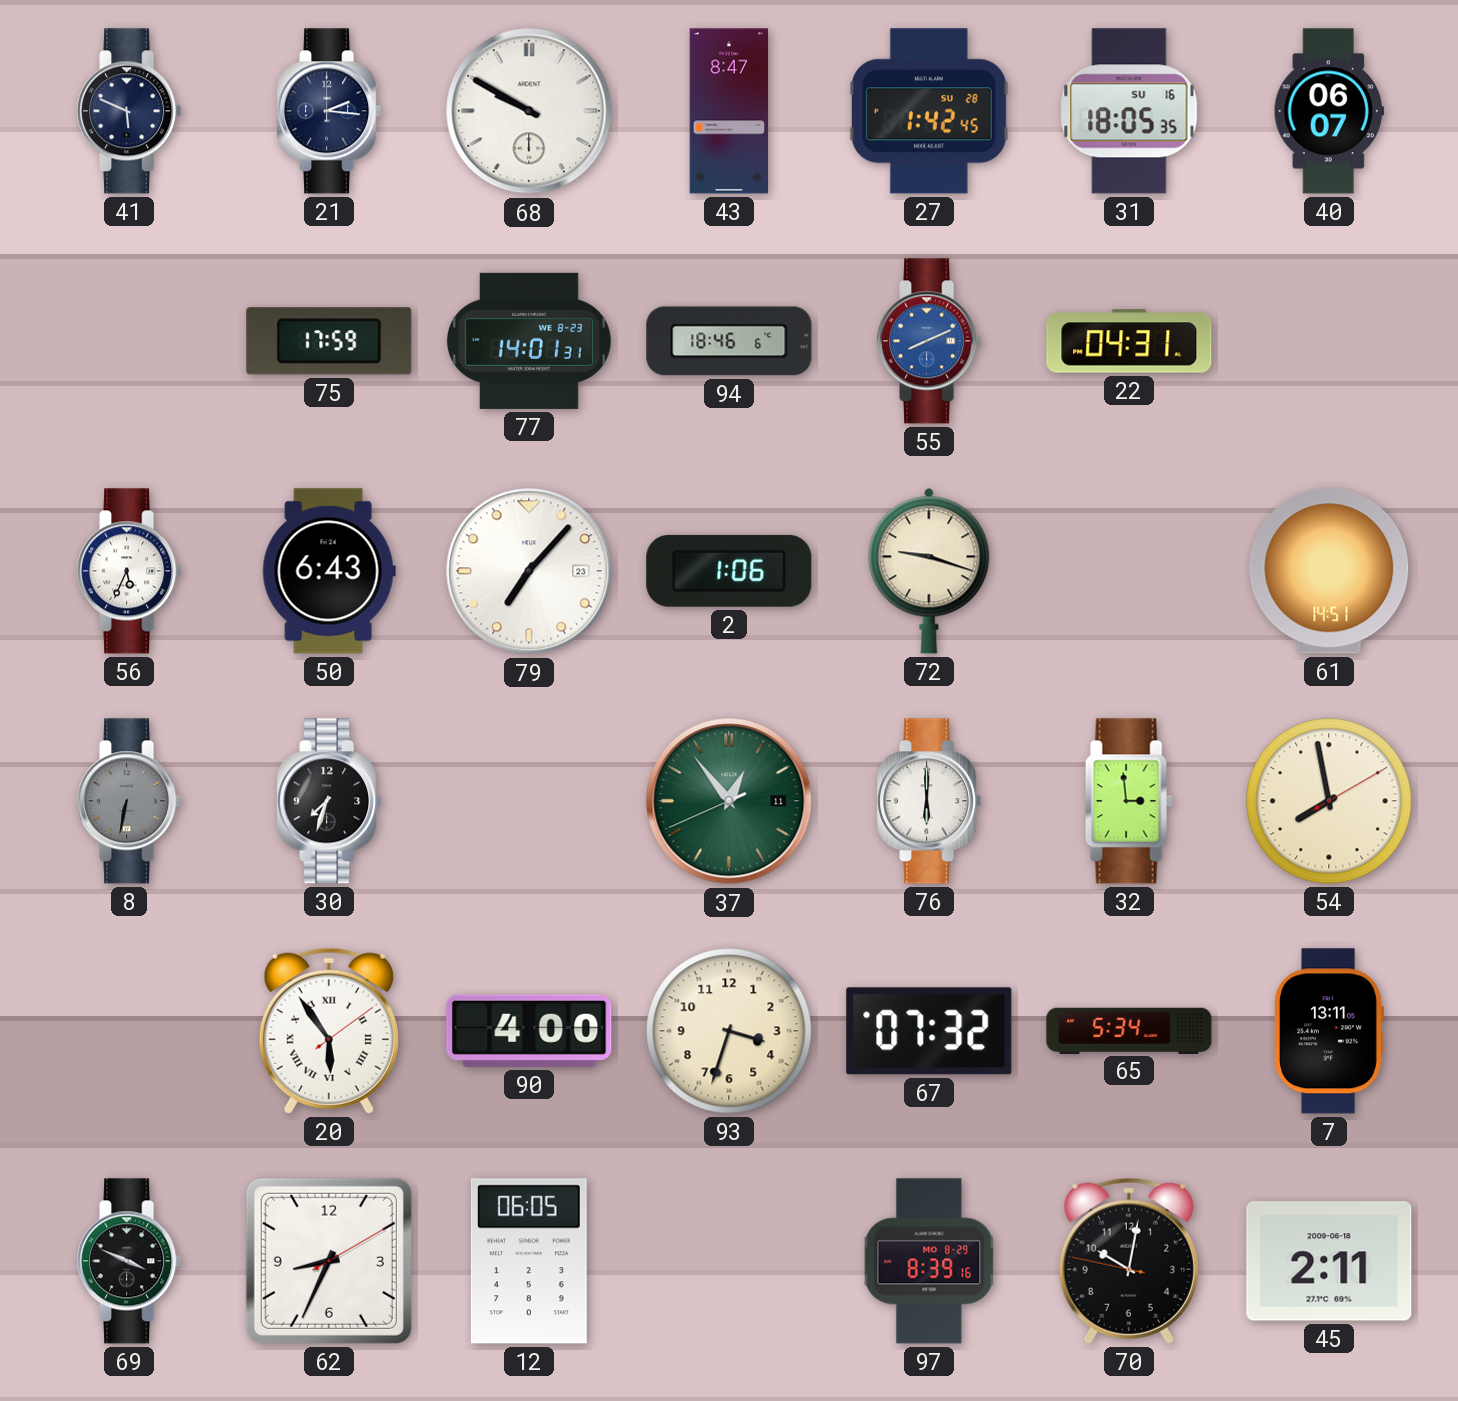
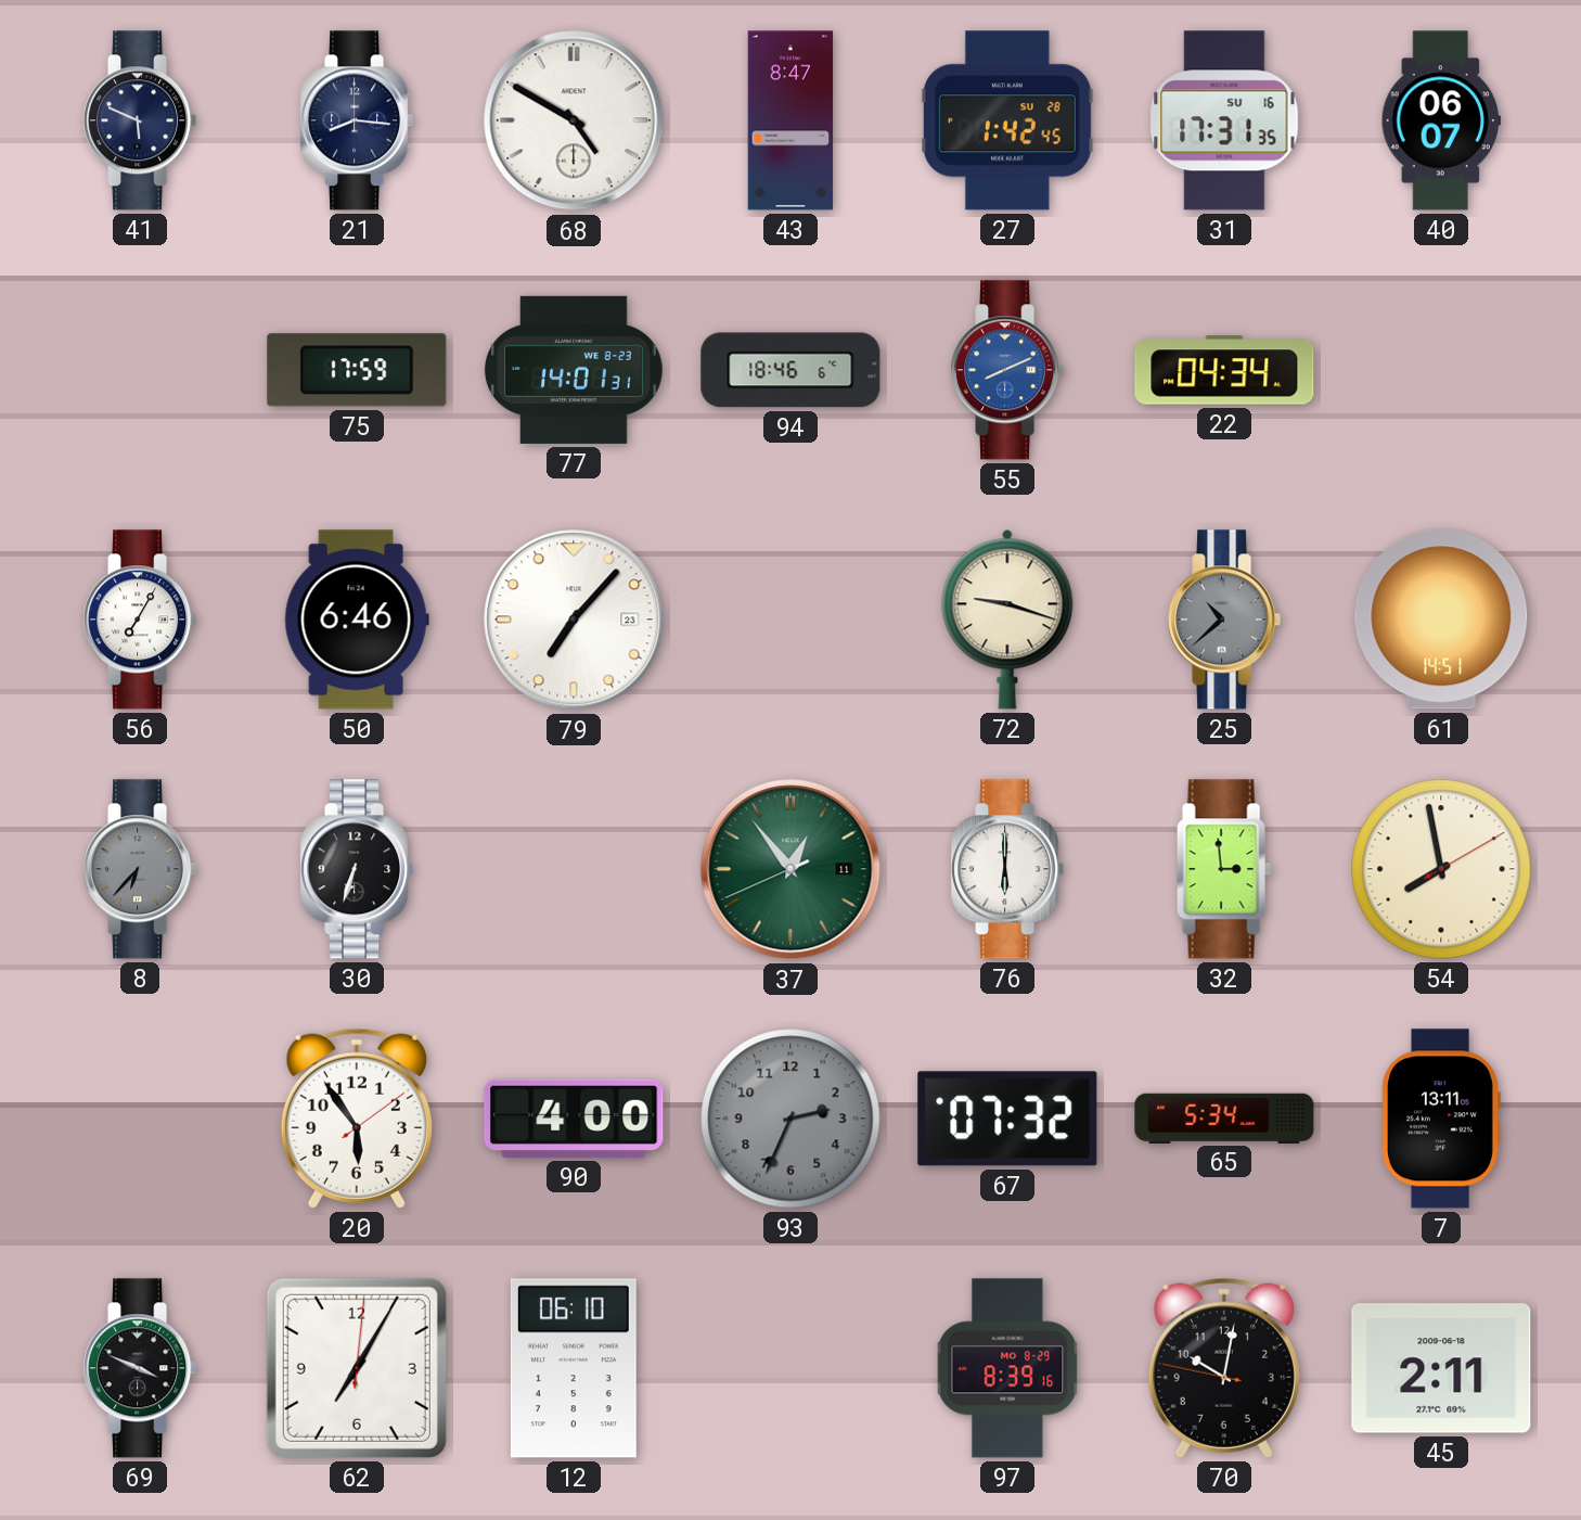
21: 2:16 -> 8:16 (357, 120)
68: 9:50 -> 4:50 (574, 120)
31: 18:05 -> 17:31 (1224, 120)
22: 04:31 -> 04:34 (1224, 370)
56: 5:34 -> 7:05 (140, 620)
50: 6:43 -> 6:46 (357, 620)
2: 1:06 -> none (729, 571)
25: none -> 10:38 (1224, 620)
8: 6:32 -> 6:37 (140, 869)
30: 7:33 -> 6:33 (357, 869)
20 numerals: Roman -> Arabic (357, 1119)
93: 3:33 -> 2:34 (790, 1119)
93 dial: cream -> grey (790, 1119)
62: 8:34 -> 7:05 (357, 1368)
12: 06:05 -> 06:10 (574, 1368)
